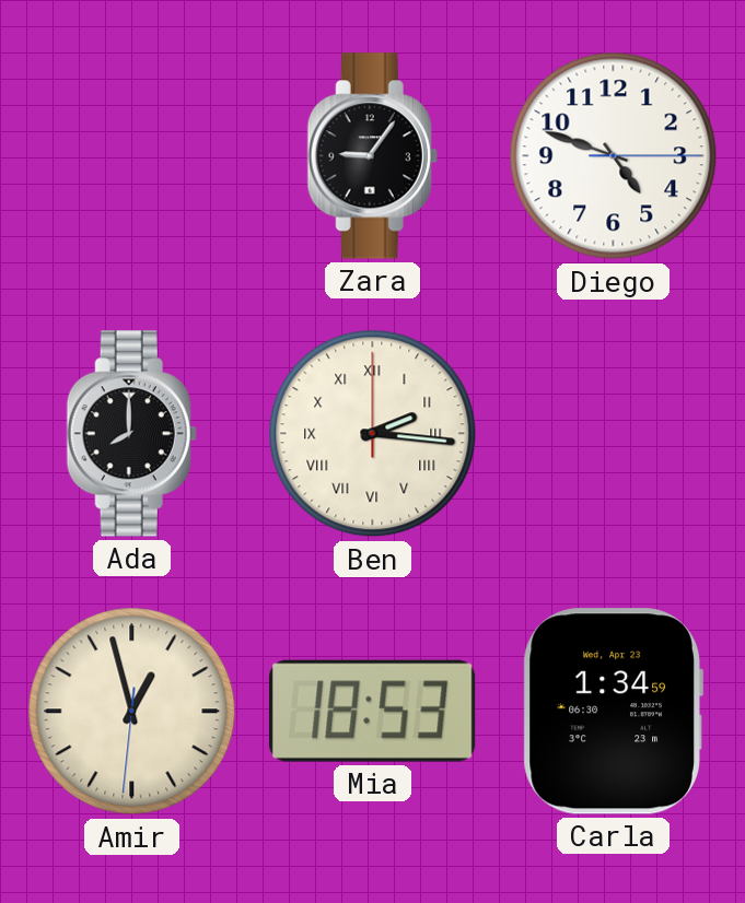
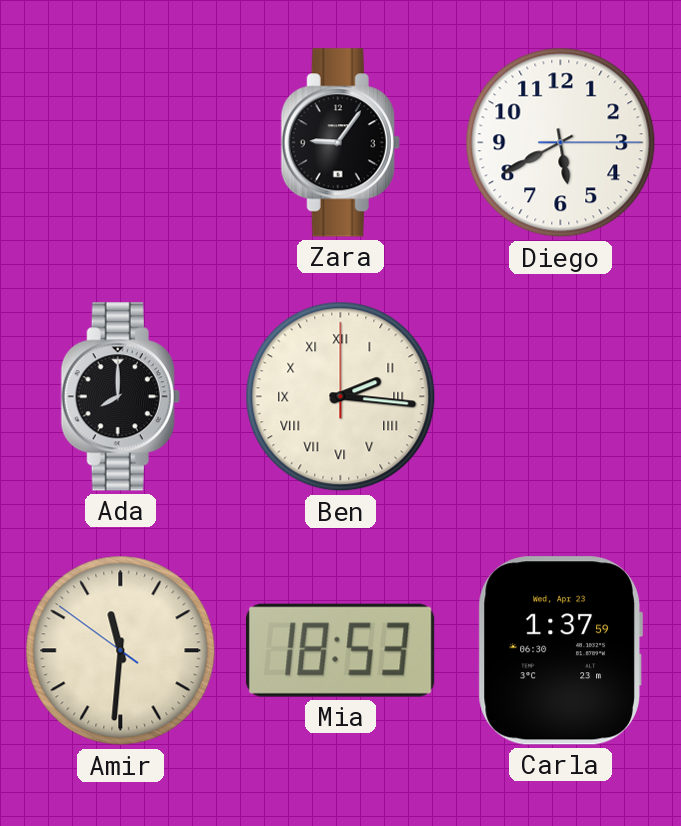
Diego: 4:48 -> 5:40 (561, 143)
Amir: 12:57 -> 11:30 (121, 651)
Carla: 1:34 -> 1:37 (560, 651)
